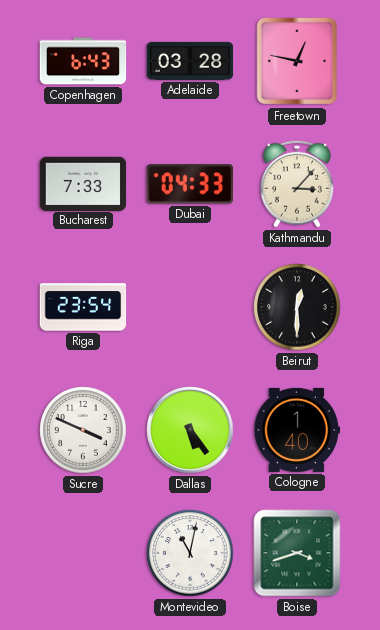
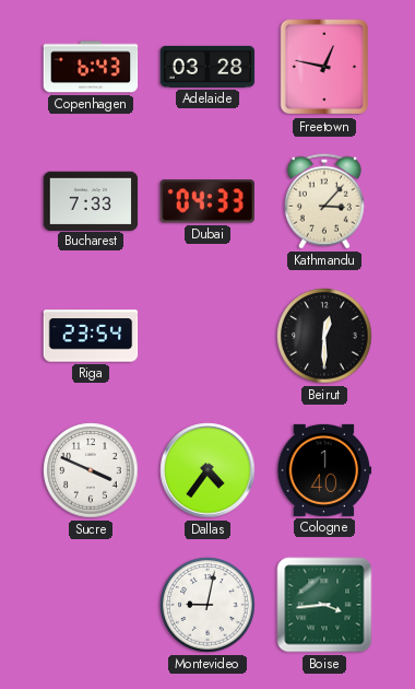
Dallas: 5:24 -> 4:36 (207, 470)
Montevideo: 11:02 -> 9:02 (207, 605)
Boise: 3:42 -> 3:44 (324, 605)
